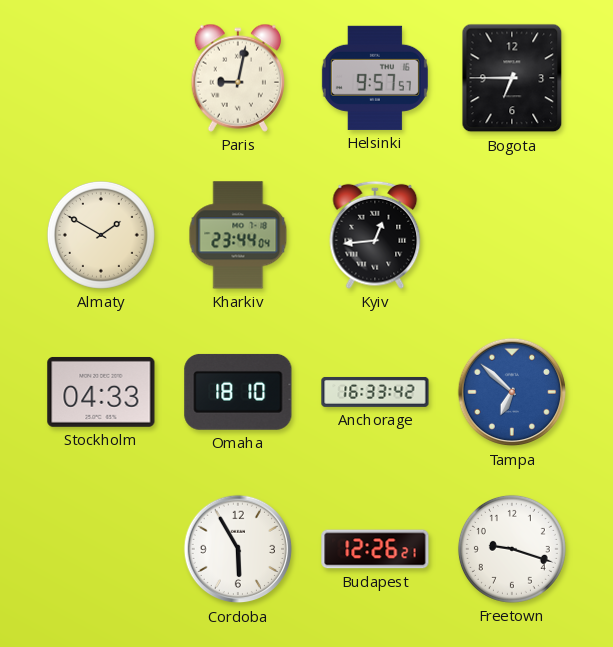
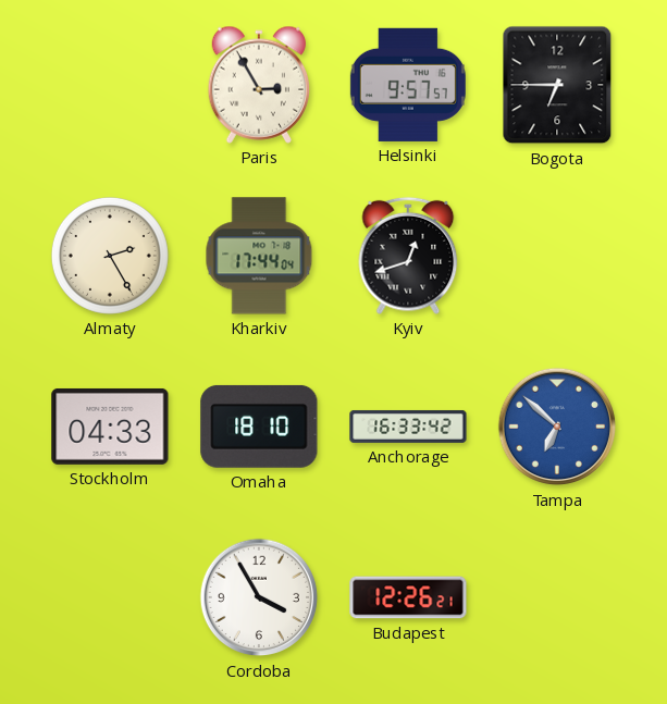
Paris: 9:02 -> 2:55 (258, 85)
Almaty: 1:50 -> 2:25 (110, 256)
Kharkiv: 23:44 -> 17:44 (259, 256)
Kyiv: 12:44 -> 12:42 (408, 256)
Cordoba: 5:55 -> 3:55 (259, 597)
Freetown: 9:18 -> none (512, 549)
